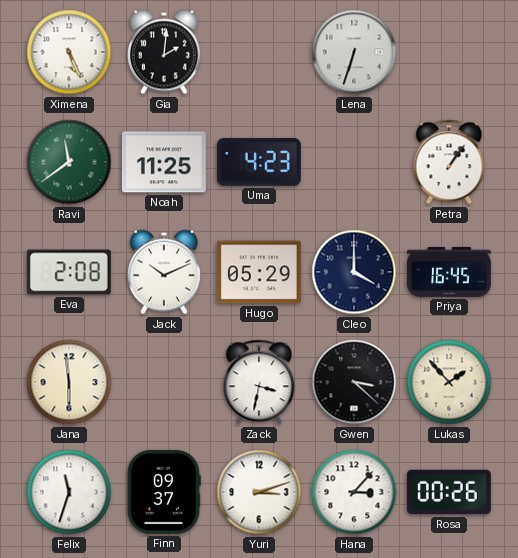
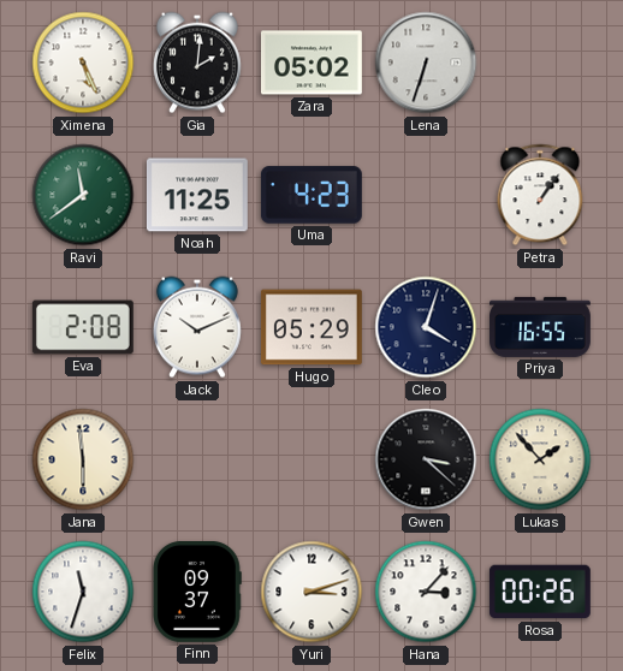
Zara: none -> 05:02 (313, 63)
Cleo: 4:00 -> 4:03 (426, 327)
Priya: 16:45 -> 16:55 (541, 327)
Zack: 3:32 -> none (259, 382)
